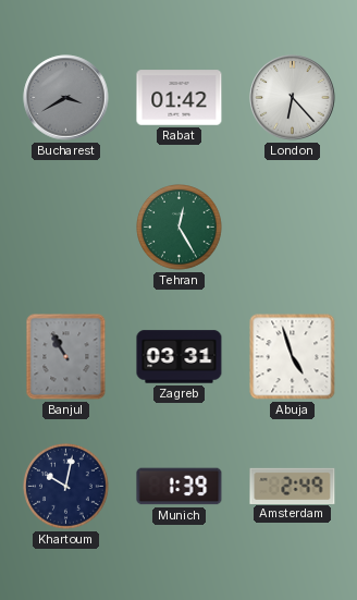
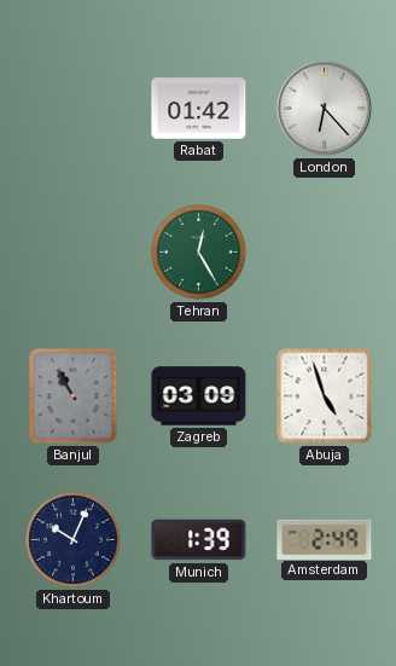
Bucharest: 3:40 -> none (66, 98)
Zagreb: 03:31 -> 03:09 (199, 396)
Khartoum: 10:02 -> 10:04 (74, 540)
